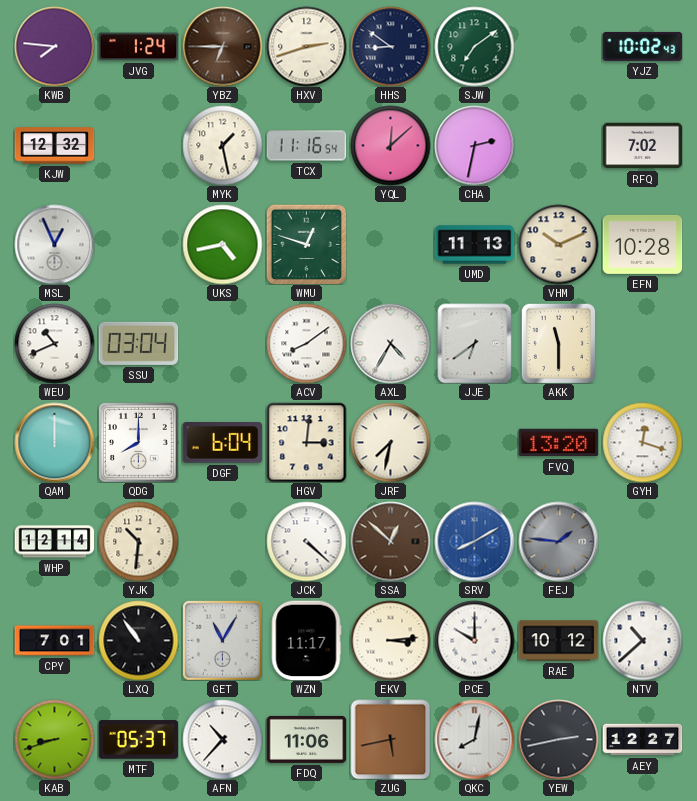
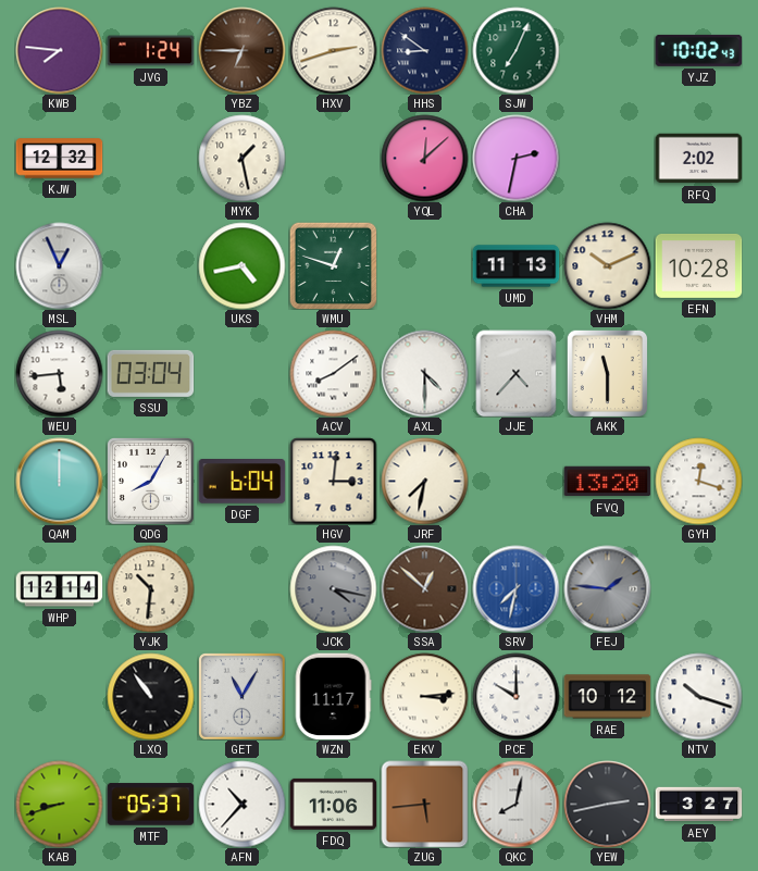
SJW: 7:09 -> 7:04 (515, 50)
TCX: 11:16 -> none (306, 146)
RFQ: 7:02 -> 2:02 (698, 159)
WEU: 10:41 -> 5:44 (59, 373)
AXL: 4:35 -> 4:30 (424, 373)
JJE: 6:39 -> 4:37 (517, 373)
QDG: 8:00 -> 8:05 (151, 482)
JCK: 4:22 -> 4:17 (333, 588)
JCK dial: white -> grey (333, 588)
SRV: 8:10 -> 7:32 (515, 588)
CPY: 7:01 -> none (54, 641)
NTV: 10:38 -> 10:18 (698, 696)
ZUG: 5:43 -> 5:44 (424, 804)
AEY: 12:27 -> 3:27 (698, 805)
